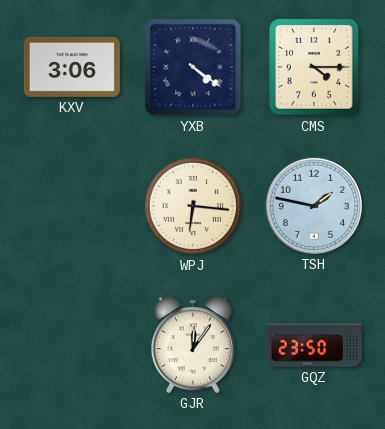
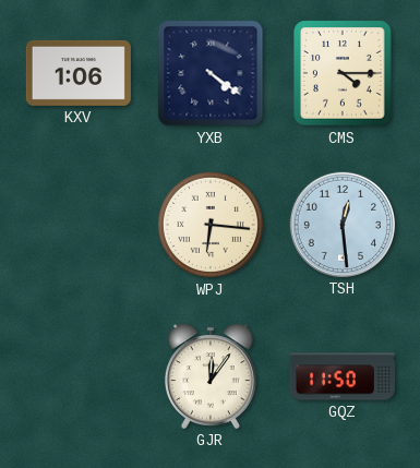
KXV: 3:06 -> 1:06 (79, 73)
TSH: 1:47 -> 12:29 (343, 225)
GQZ: 23:50 -> 11:50 (343, 376)
